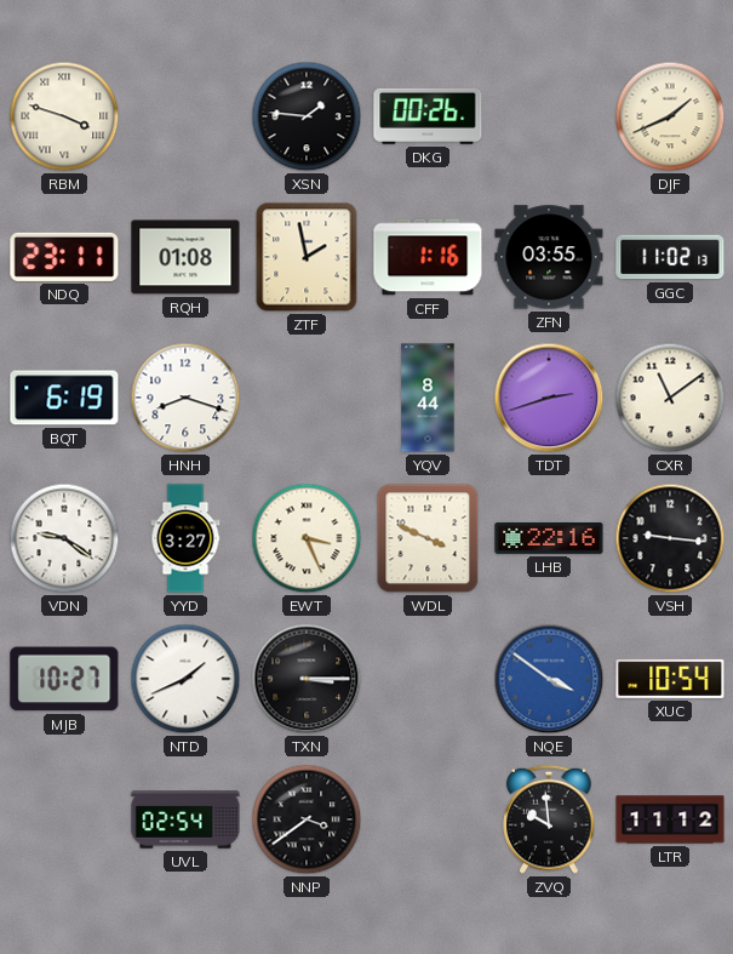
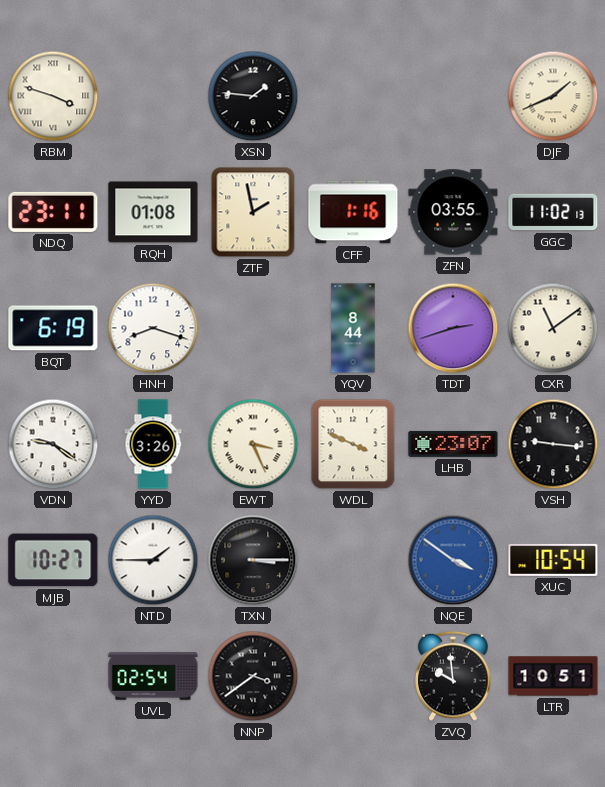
DKG: 00:26 -> none (428, 116)
YYD: 3:27 -> 3:26 (153, 444)
LHB: 22:16 -> 23:07 (453, 444)
NTD: 1:41 -> 1:45 (153, 560)
LTR: 11:12 -> 10:51 (553, 676)
